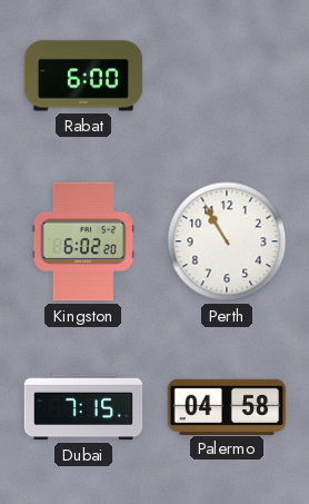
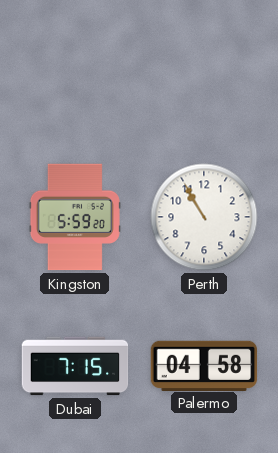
Rabat: 6:00 -> none (83, 76)
Kingston: 6:02 -> 5:59 (75, 217)
